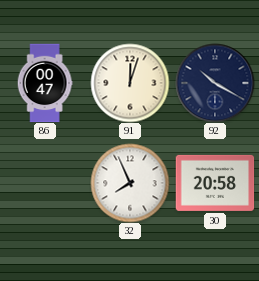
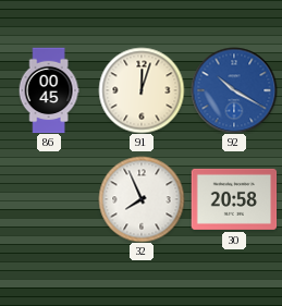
86: 00:47 -> 00:45 (49, 90)
92 dial: navy -> blue (234, 90)
